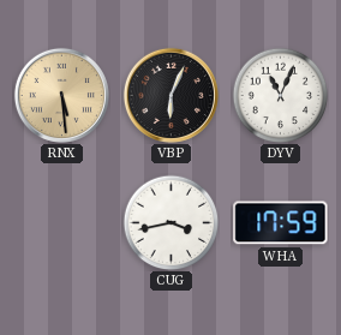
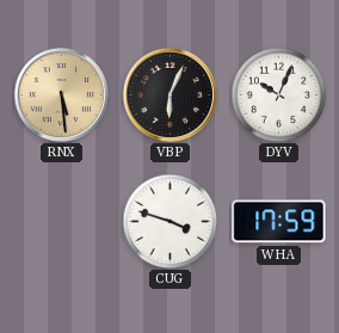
DYV: 11:04 -> 10:04 (278, 94)
CUG: 3:43 -> 3:48 (169, 221)
